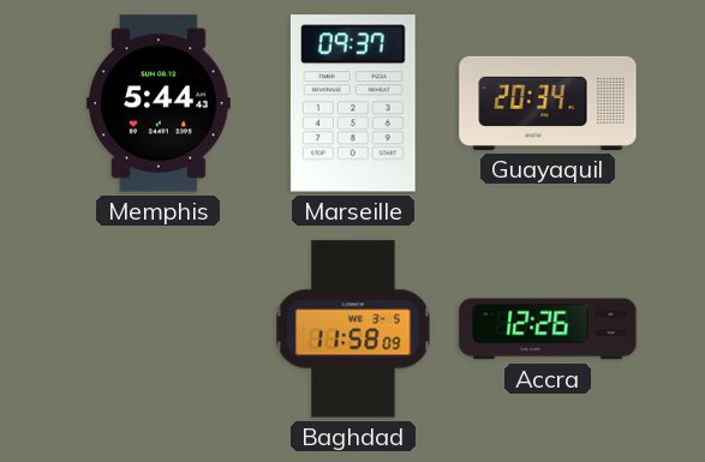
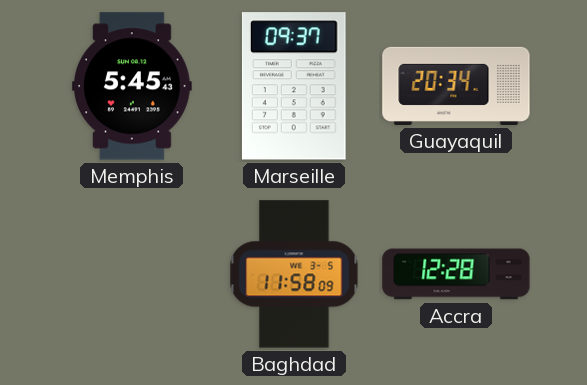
Memphis: 5:44 -> 5:45 (133, 86)
Accra: 12:26 -> 12:28 (456, 274)
